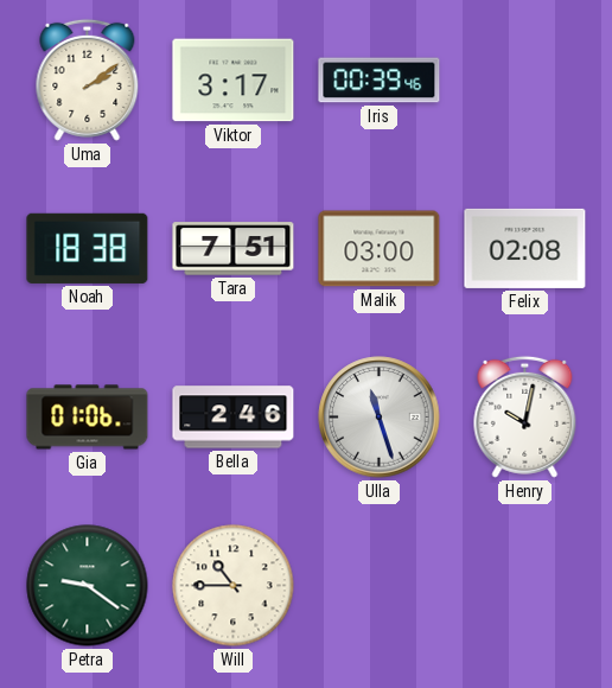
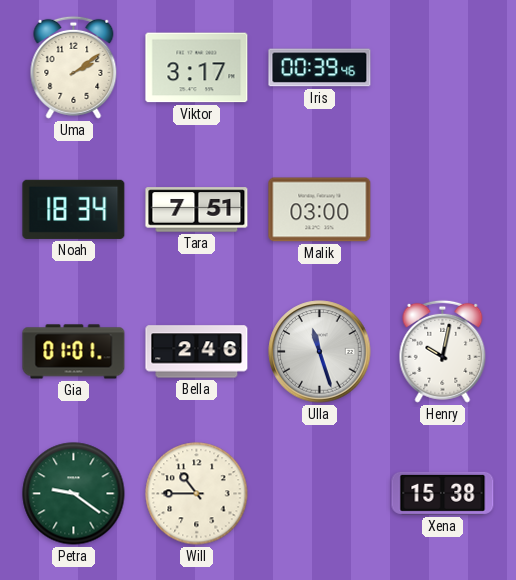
Noah: 18:38 -> 18:34 (74, 209)
Felix: 02:08 -> none (525, 248)
Gia: 01:06 -> 01:01 (74, 352)
Xena: none -> 15:38 (443, 493)
